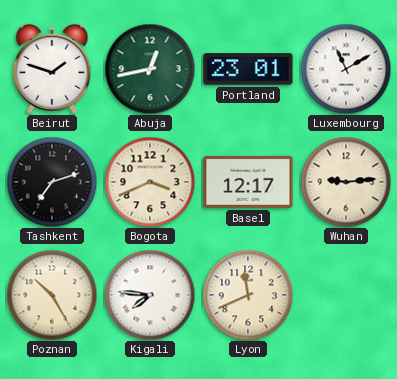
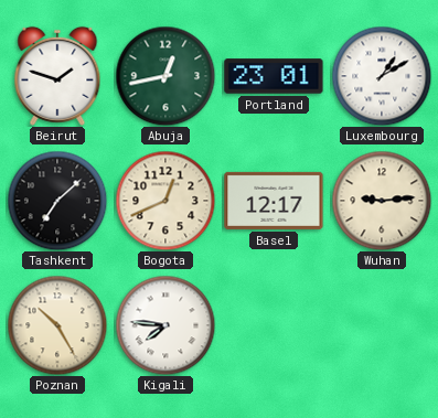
Luxembourg: 11:10 -> 1:10 (382, 76)
Tashkent: 7:12 -> 7:08 (57, 201)
Bogota: 3:41 -> 12:41 (165, 201)
Lyon: 11:41 -> none (248, 295)
